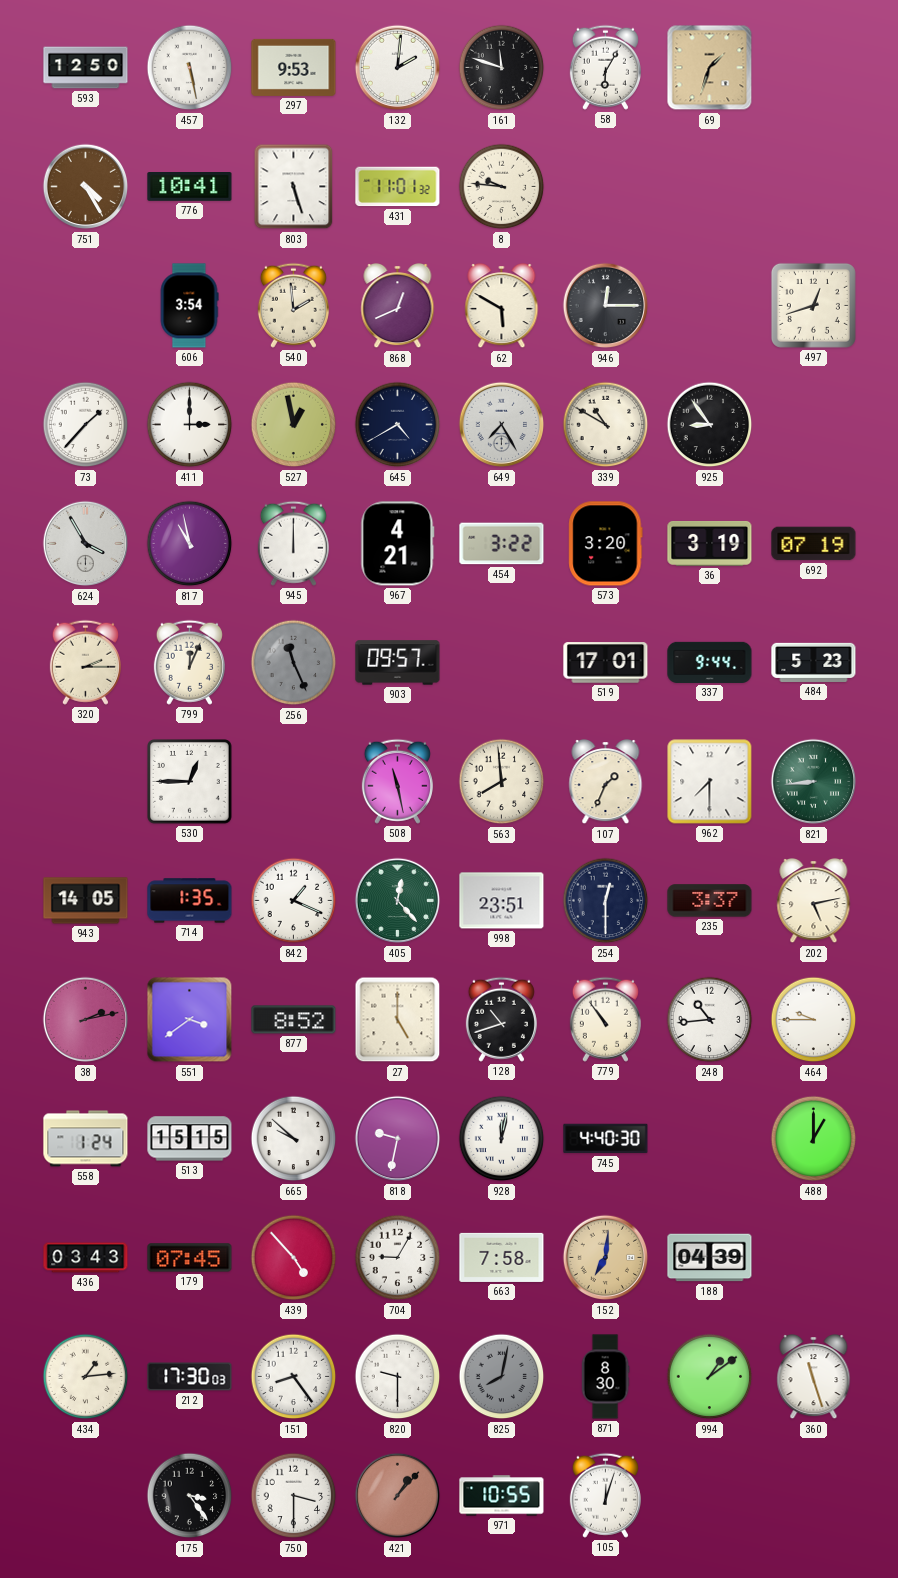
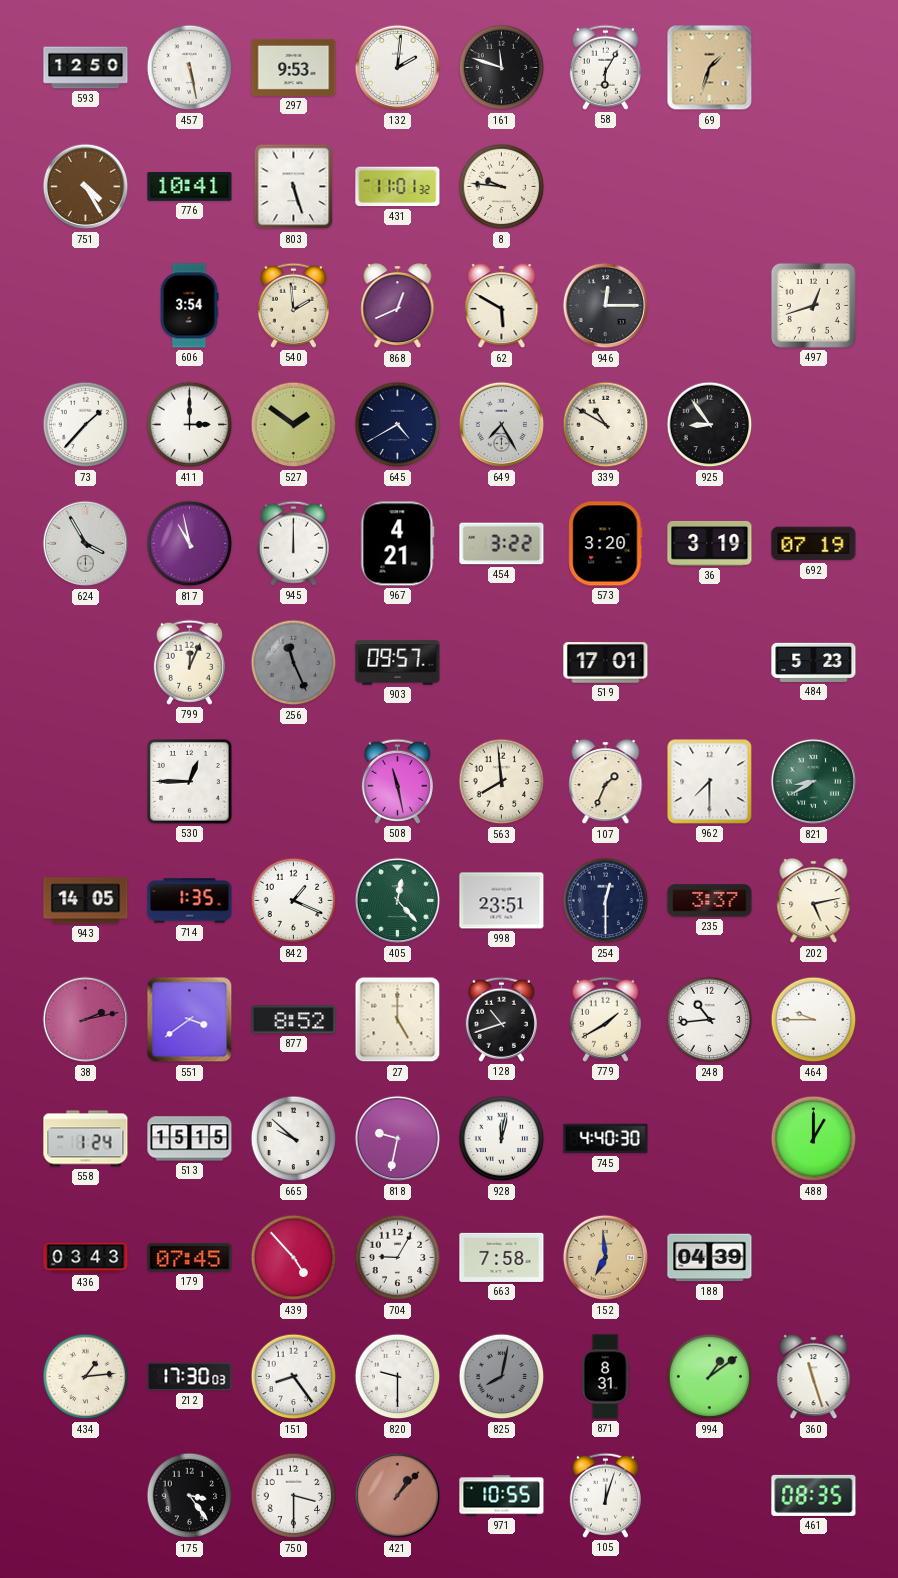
527: 12:58 -> 1:51 (294, 425)
320: 2:15 -> none (85, 662)
337: 9:44 -> none (710, 662)
821: 8:44 -> 8:40 (814, 782)
779: 10:54 -> 1:40 (605, 1019)
152: 7:01 -> 6:59 (606, 1258)
871: 8:30 -> 8:31 (605, 1377)
461: none -> 08:35 (814, 1495)
